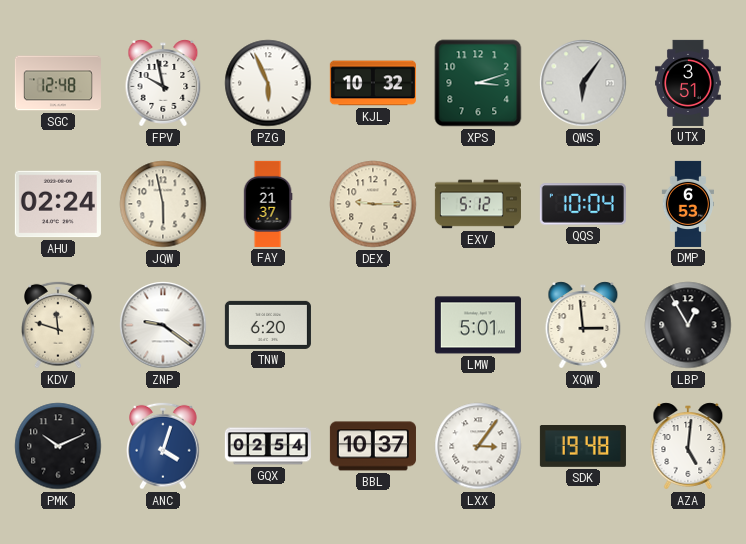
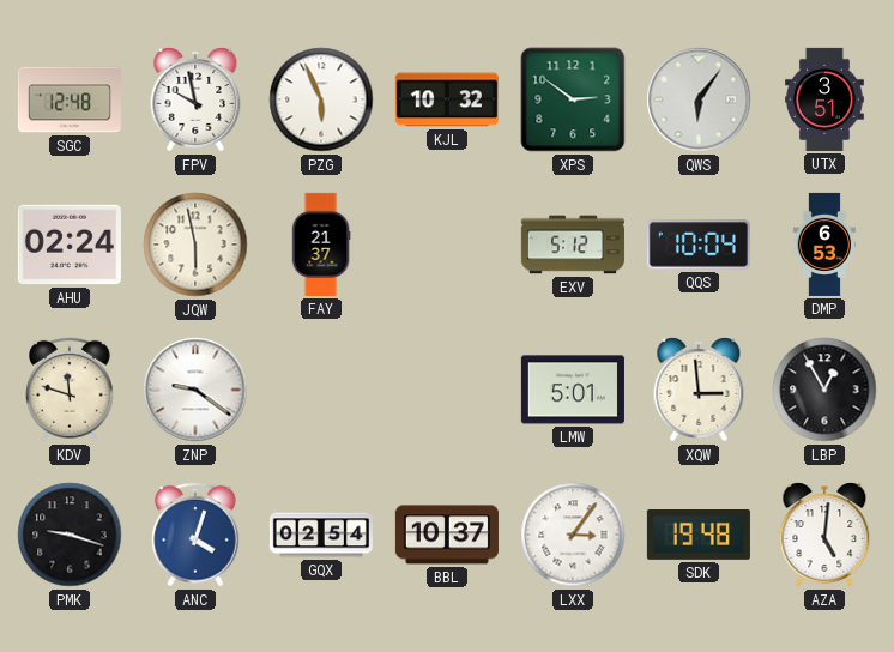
XPS: 3:12 -> 2:51 (573, 99)
DEX: 9:15 -> none (373, 204)
TNW: 6:20 -> none (268, 325)
PMK: 10:11 -> 9:18 (70, 535)
